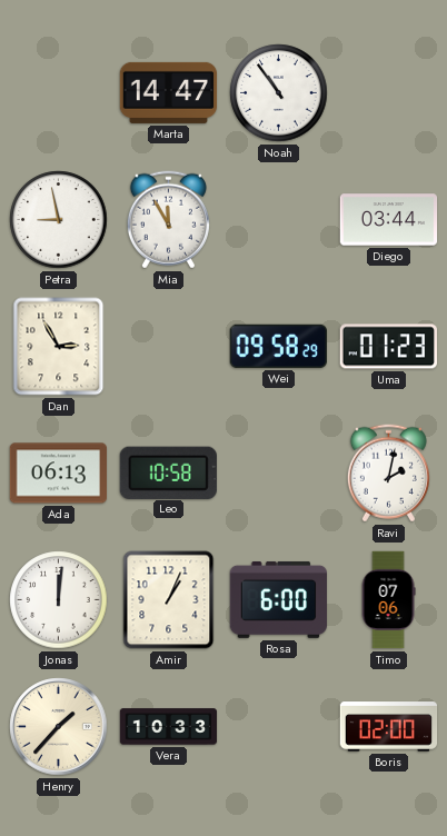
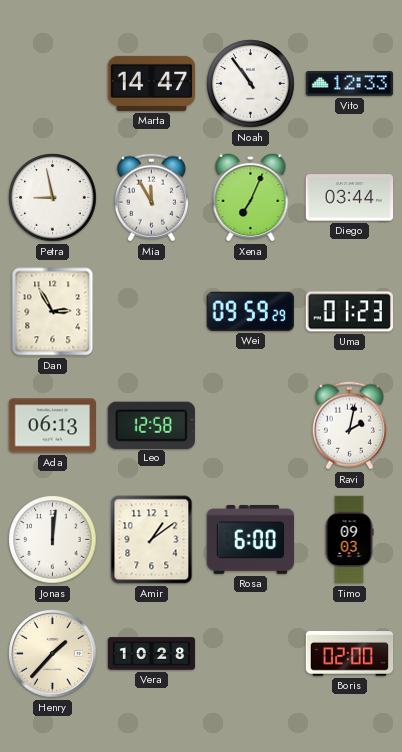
Vito: none -> 12:33 (350, 84)
Xena: none -> 7:04 (251, 197)
Wei: 09:58 -> 09:59 (250, 311)
Leo: 10:58 -> 12:58 (151, 425)
Amir: 1:04 -> 1:09 (152, 540)
Timo: 07:06 -> 09:03 (349, 540)
Vera: 10:33 -> 10:28 (152, 654)
